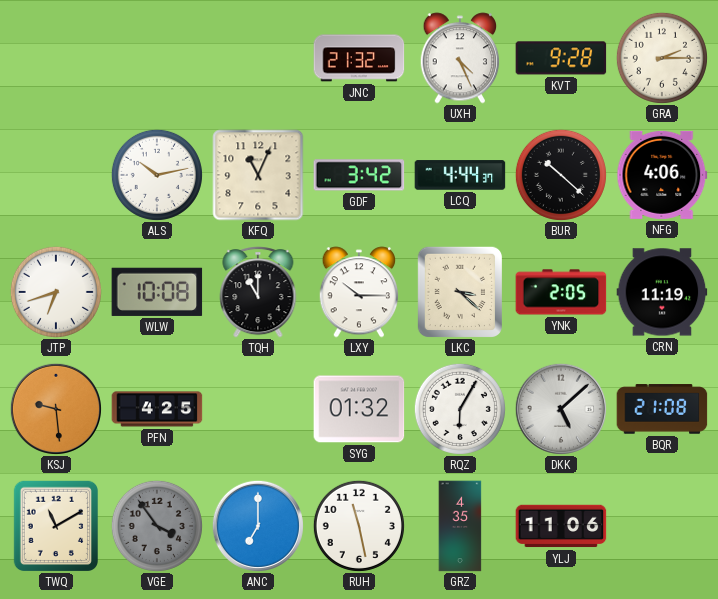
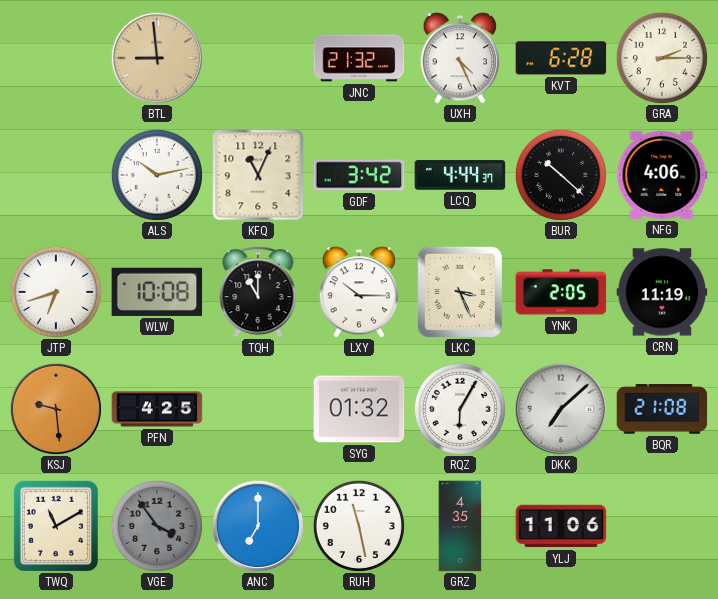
BTL: none -> 8:59 (157, 58)
KVT: 9:28 -> 6:28 (561, 58)
LKC: 3:22 -> 3:26 (459, 291)
DKK: 5:08 -> 7:08 (561, 409)
